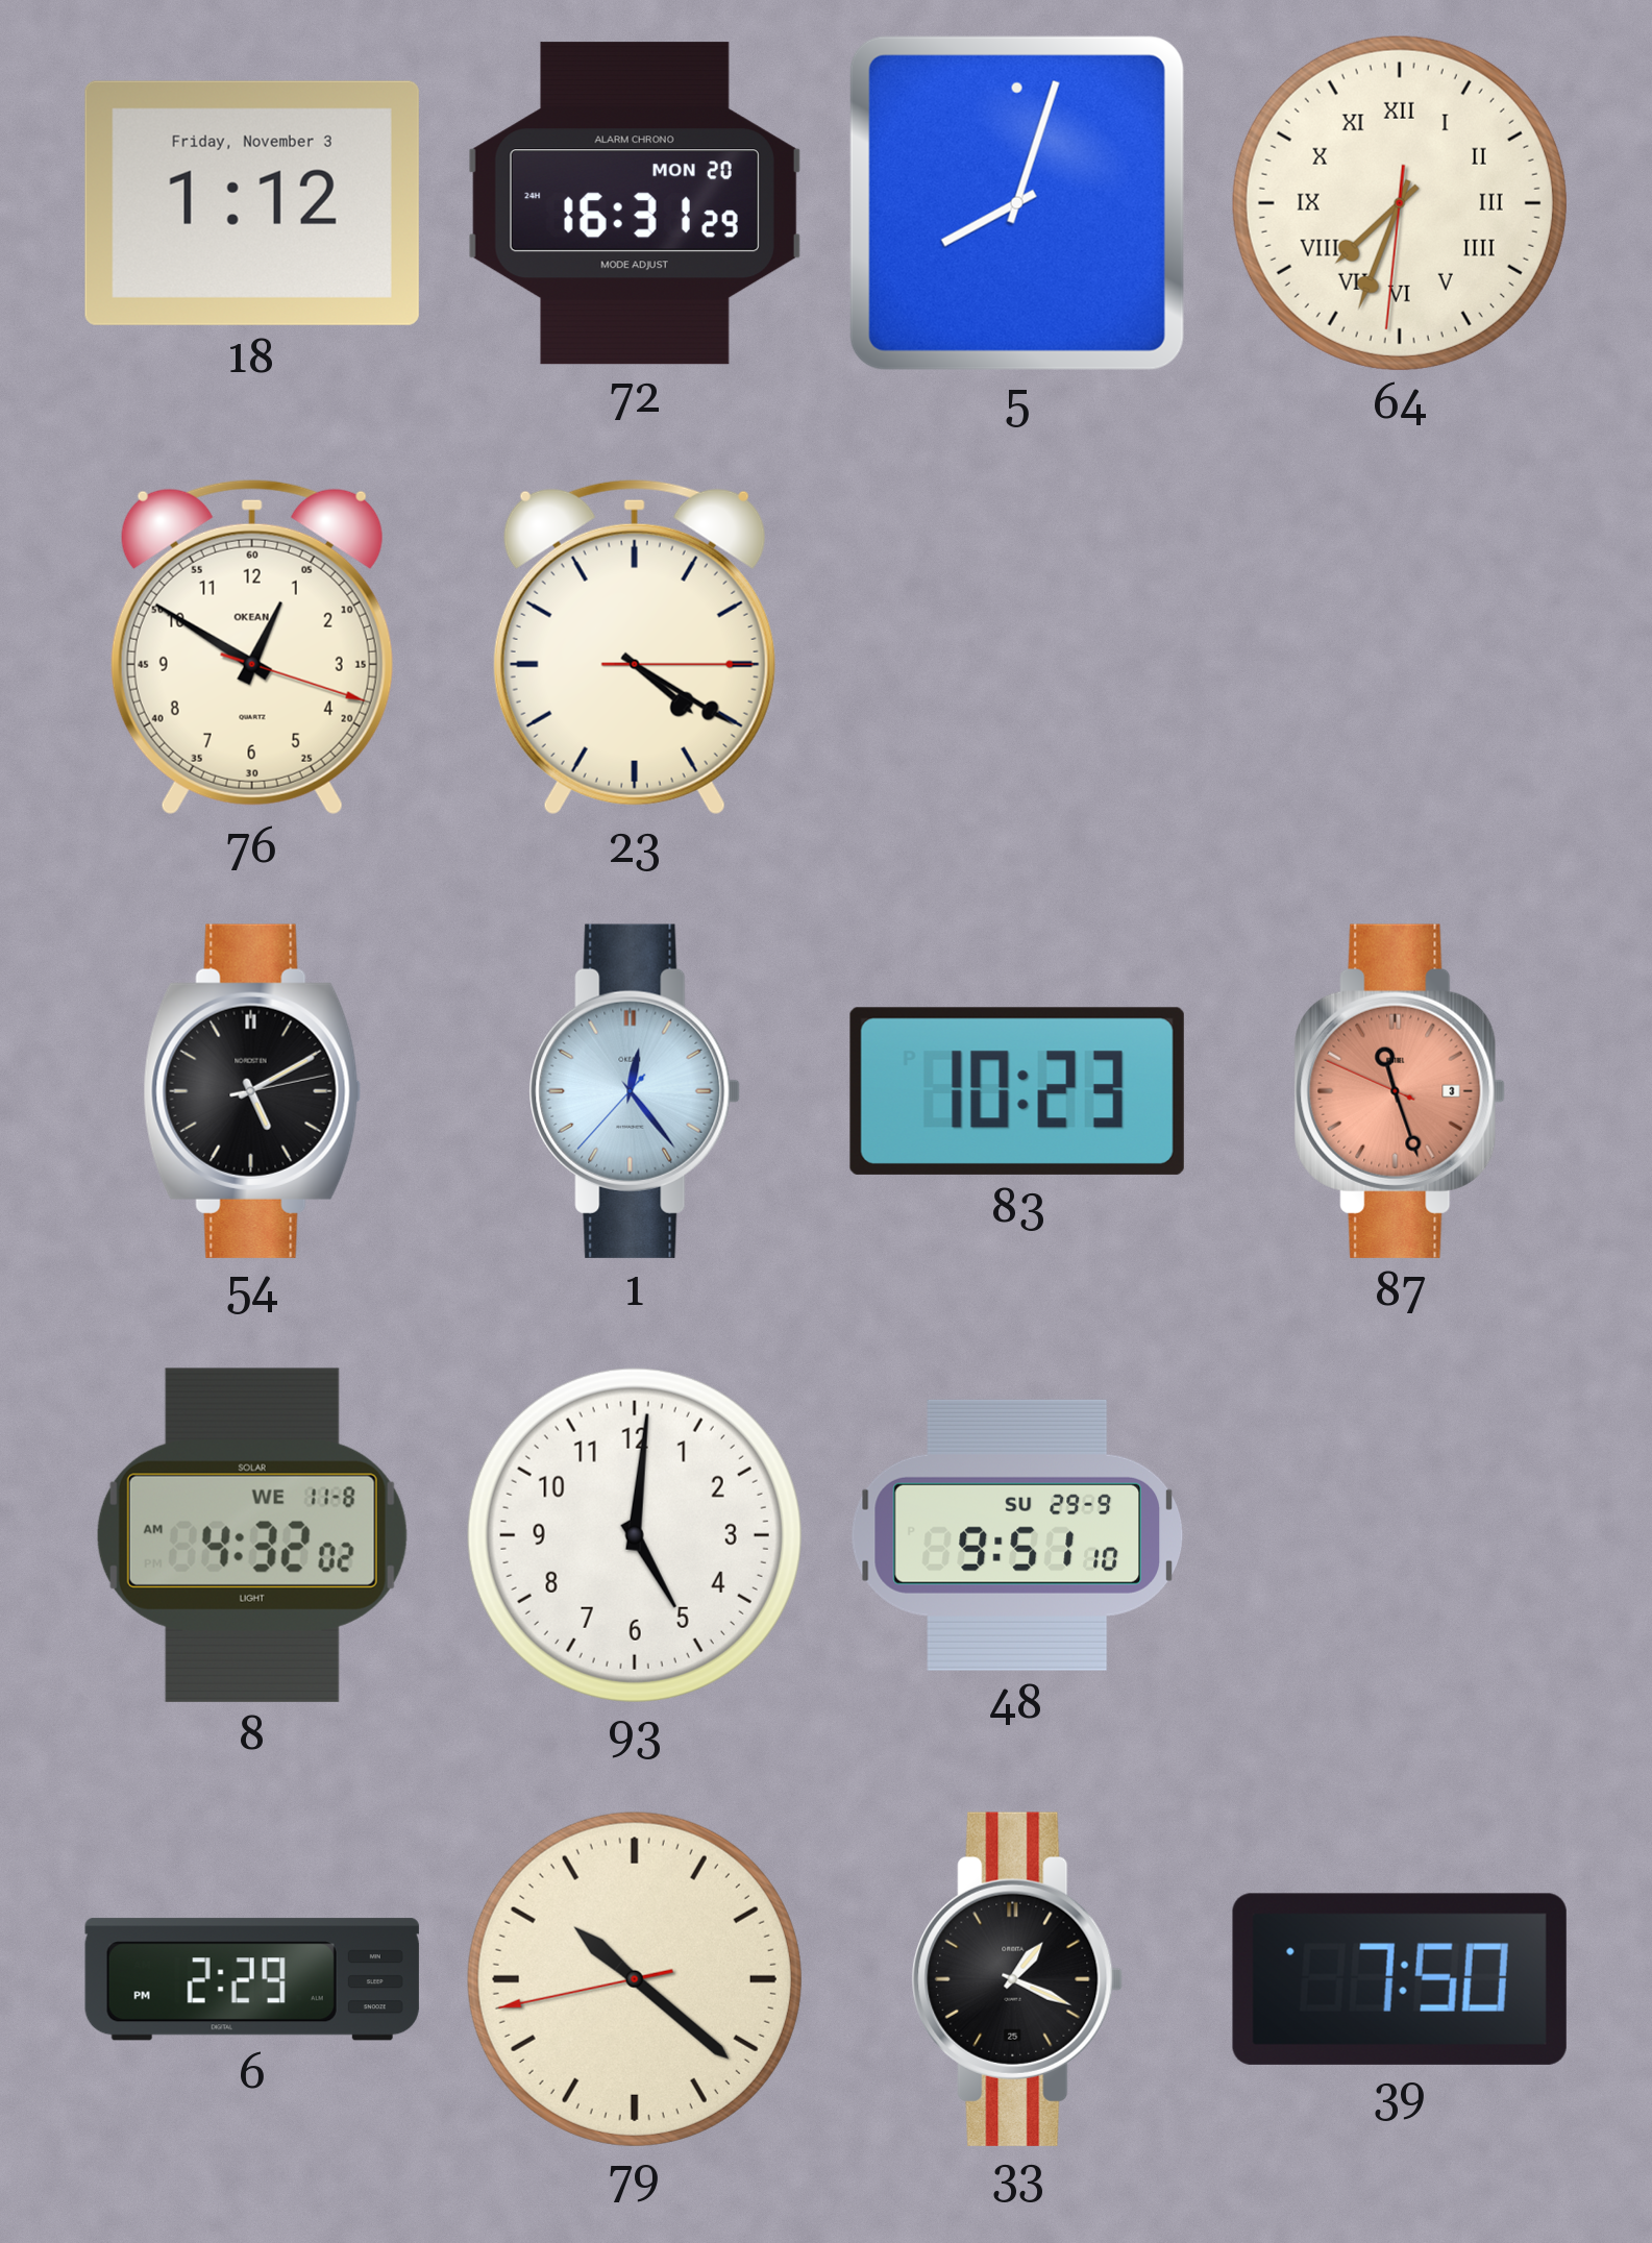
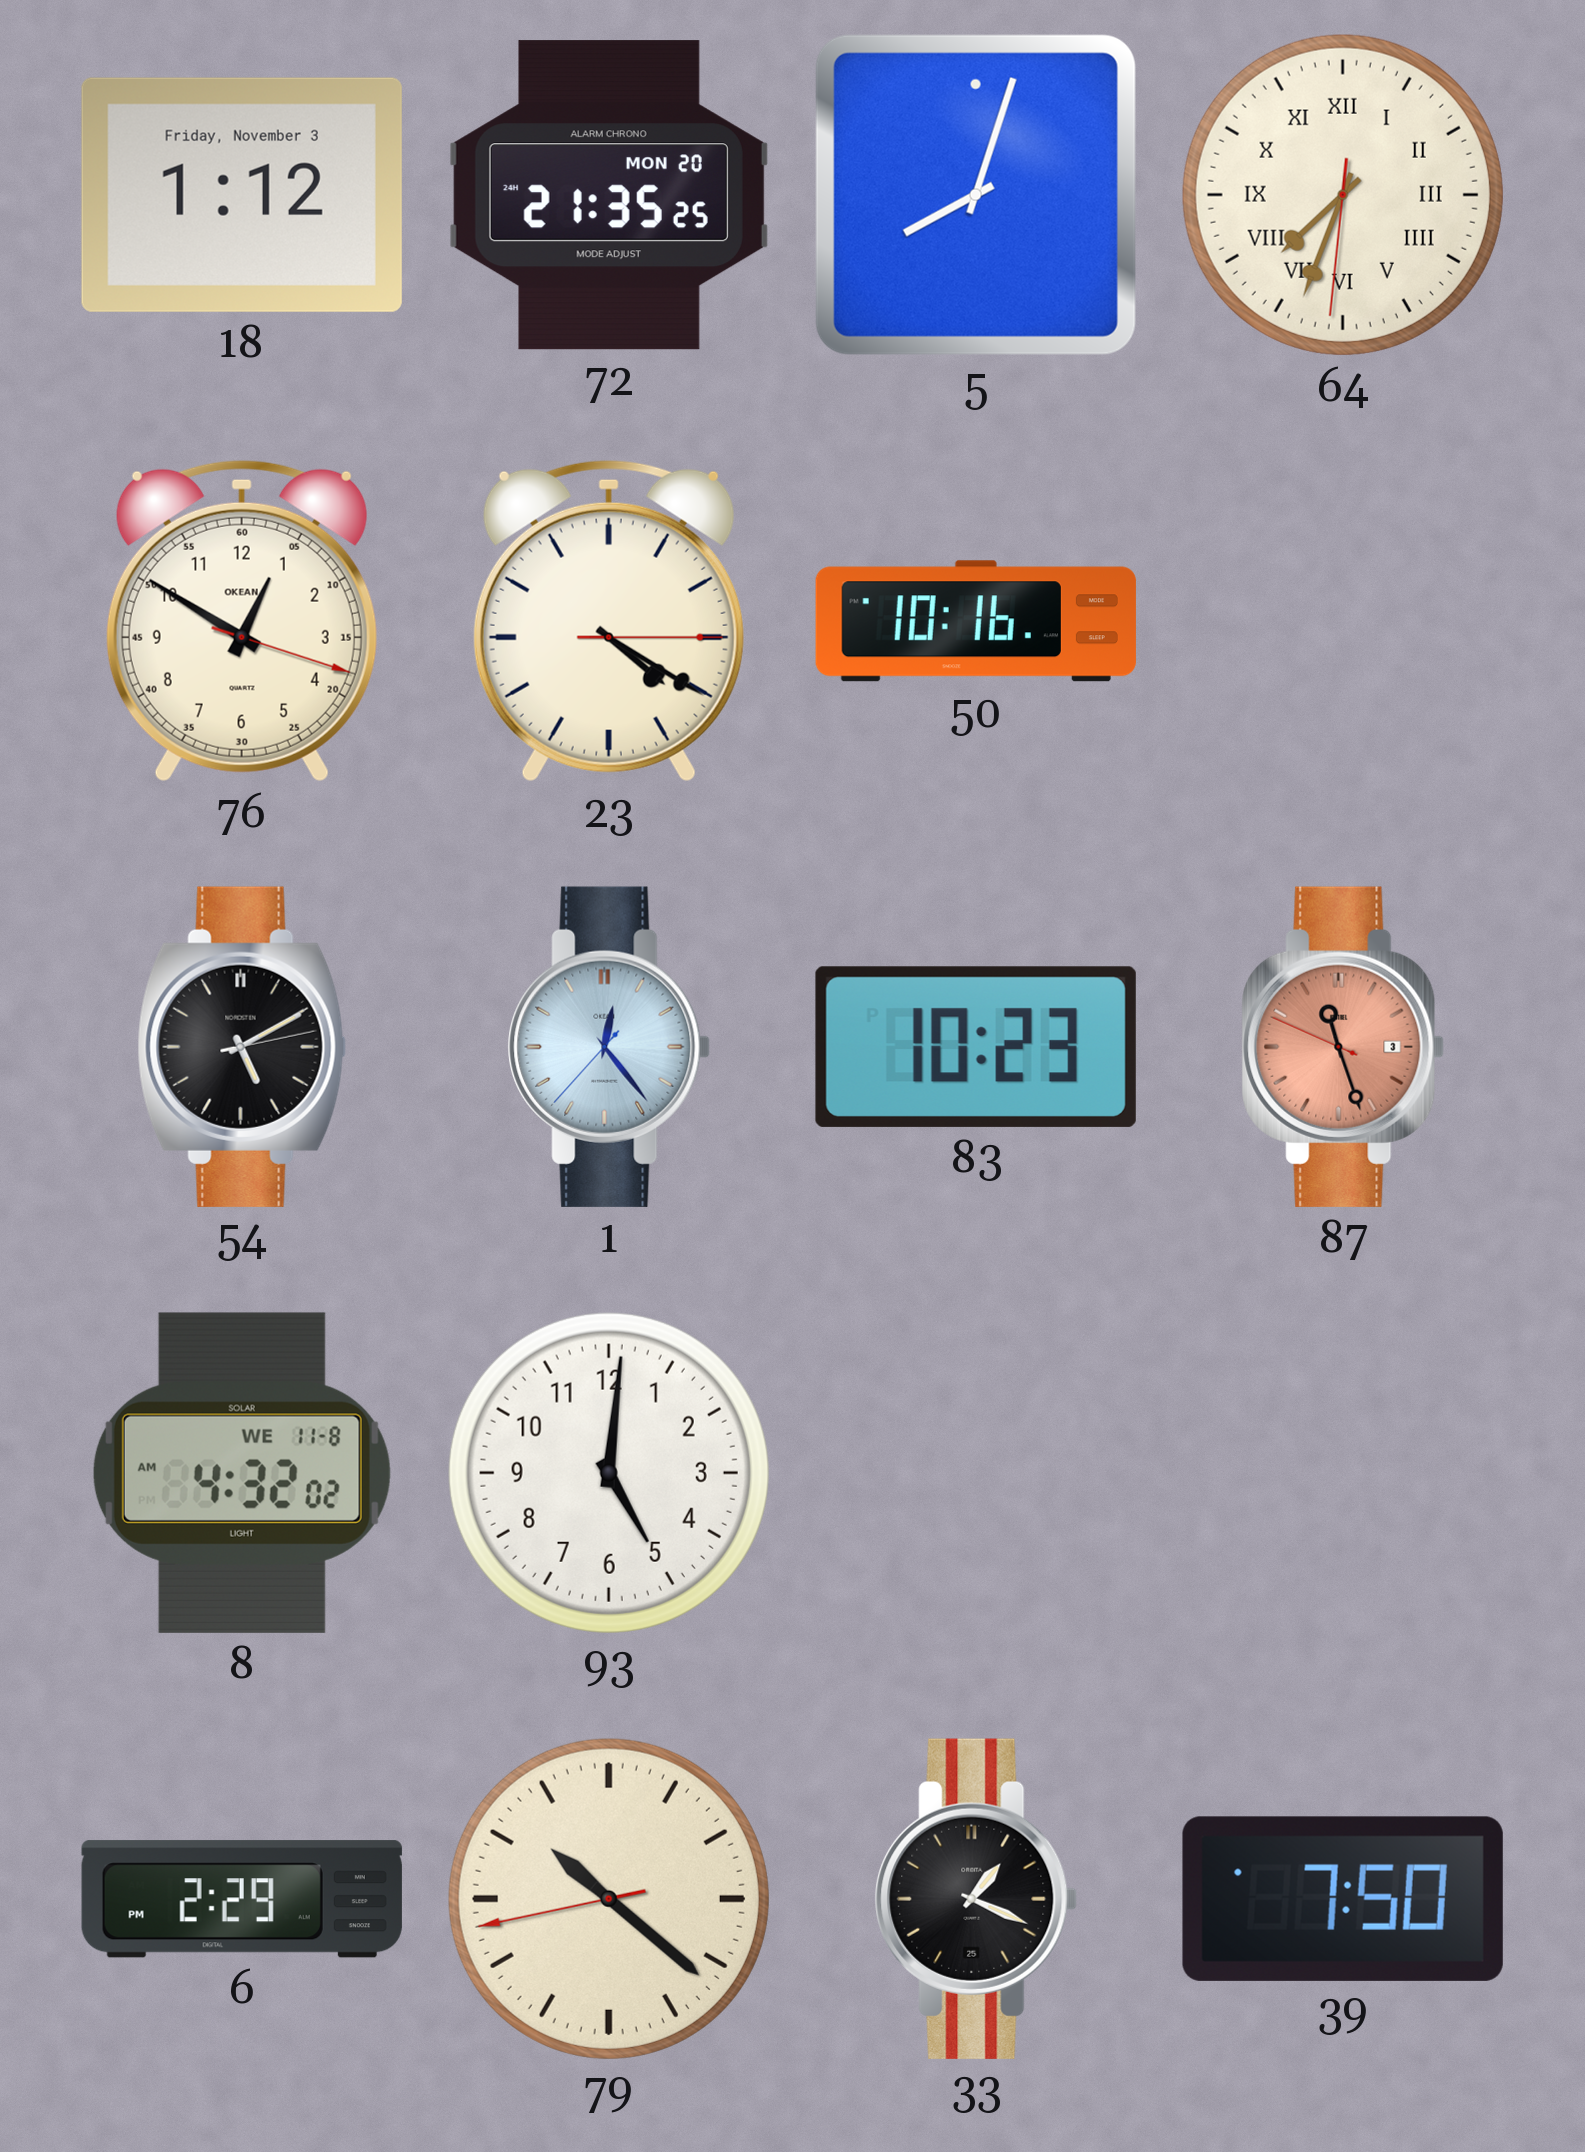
72: 16:31 -> 21:35 (609, 195)
50: none -> 10:16 (976, 621)
48: 9:51 -> none (1016, 1535)
